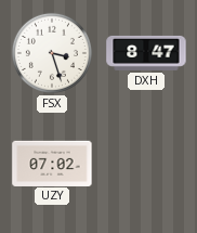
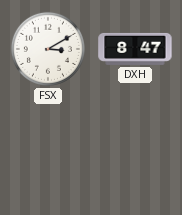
FSX: 3:27 -> 3:10 (48, 49)
UZY: 07:02 -> none (52, 163)
